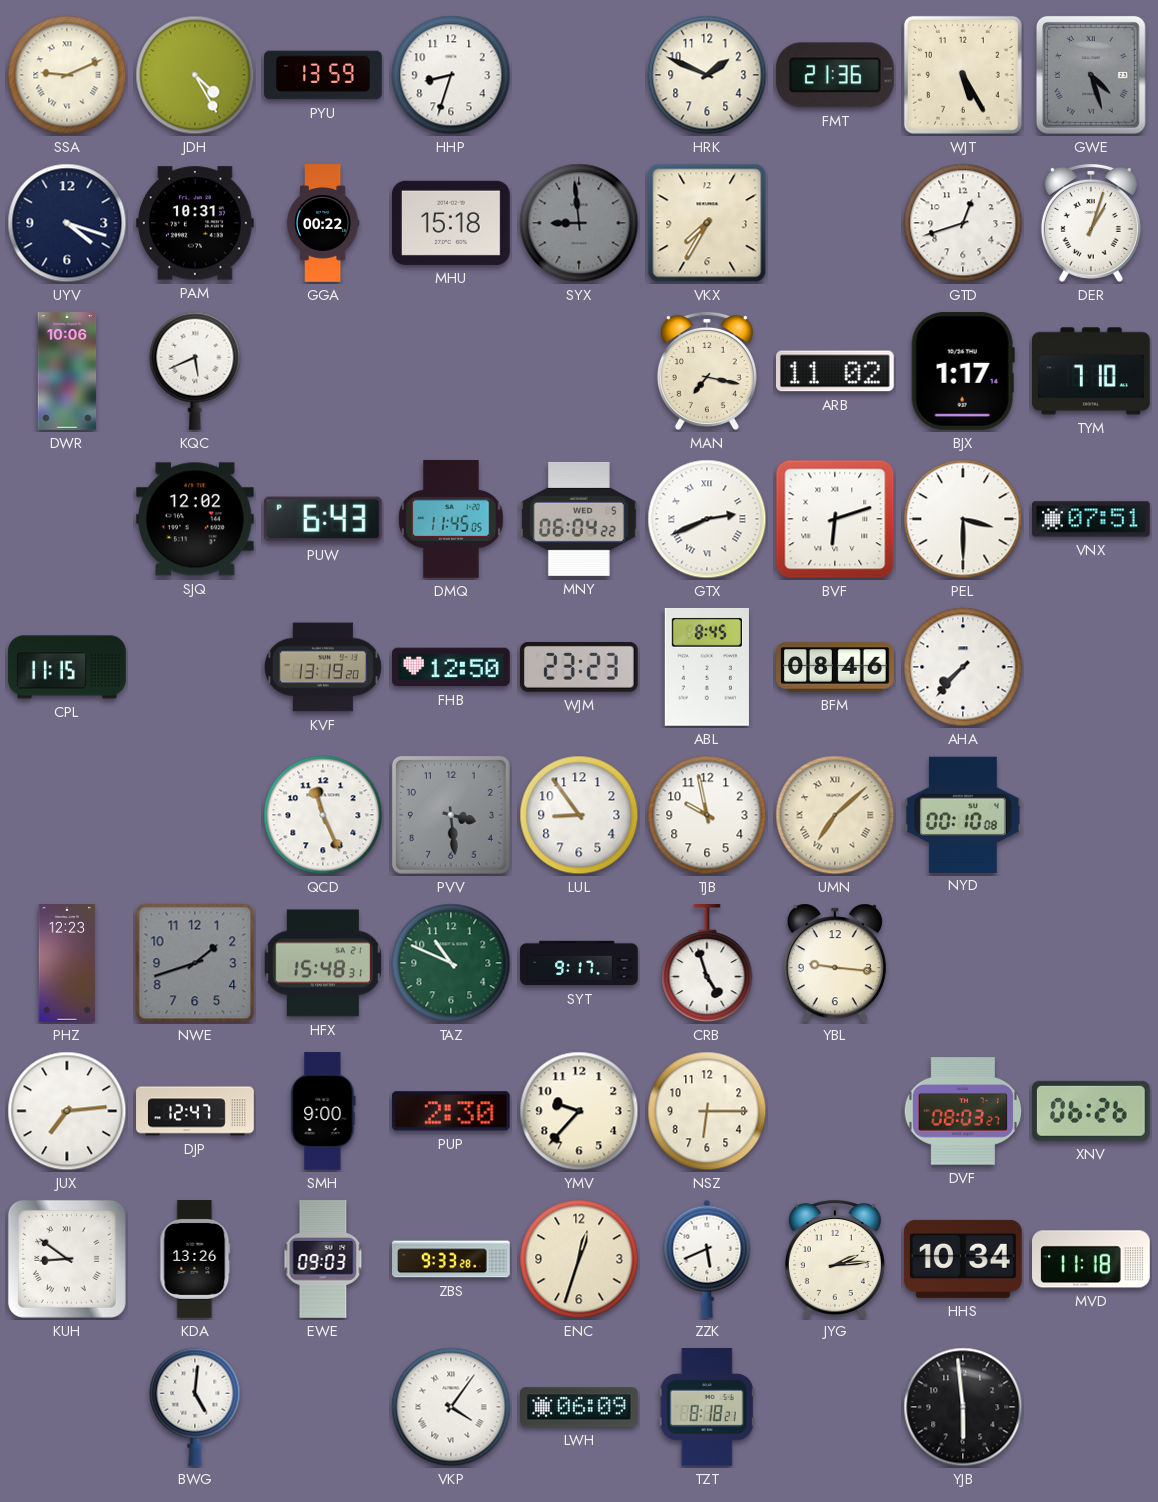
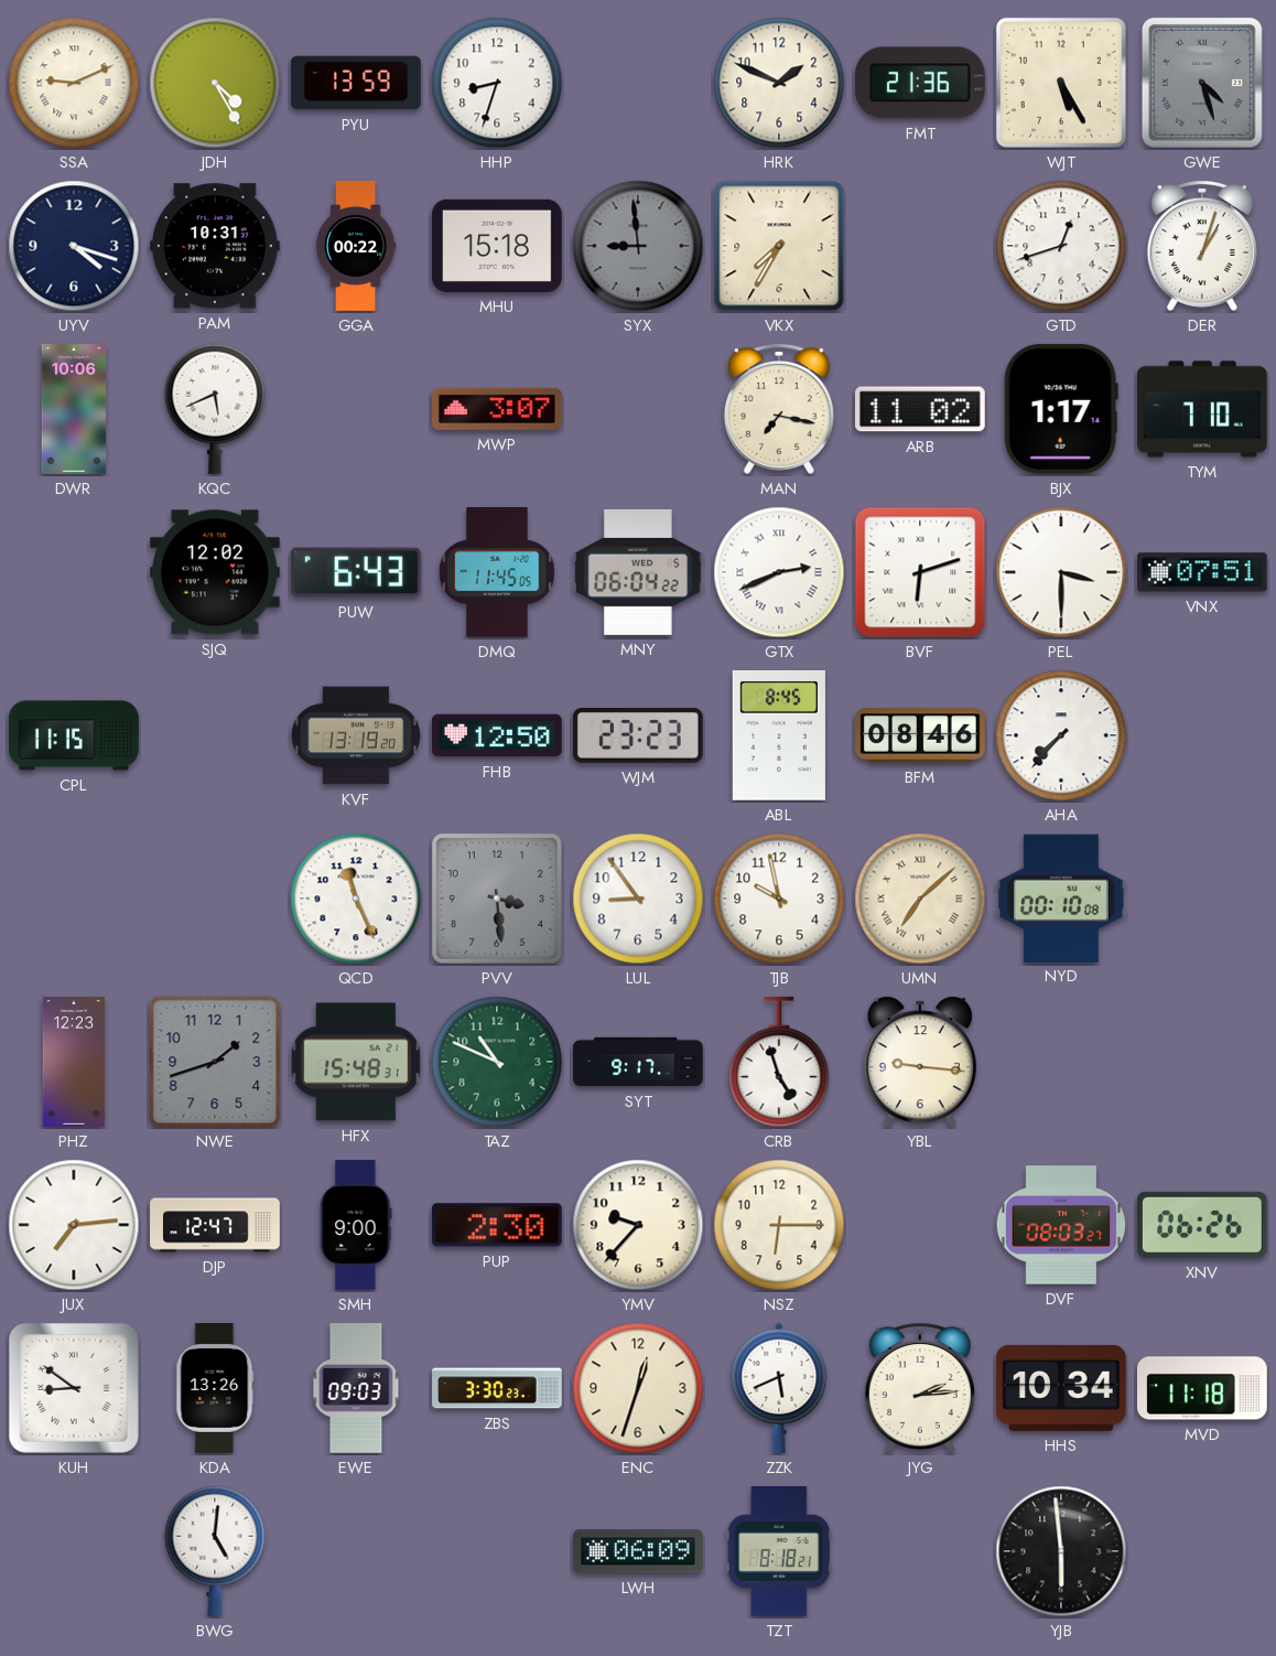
MWP: none -> 3:07 (498, 409)
ZBS: 9:33 -> 3:30 (497, 1388)
VKP: 4:06 -> none (451, 1407)
